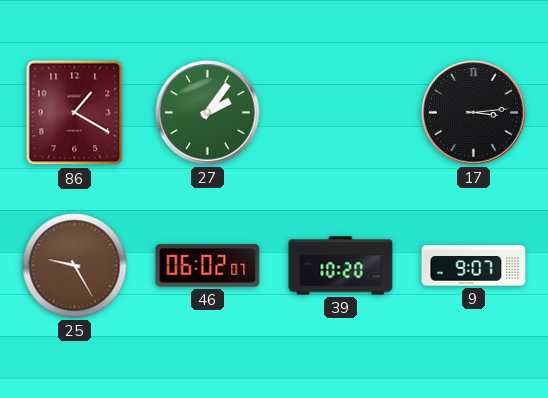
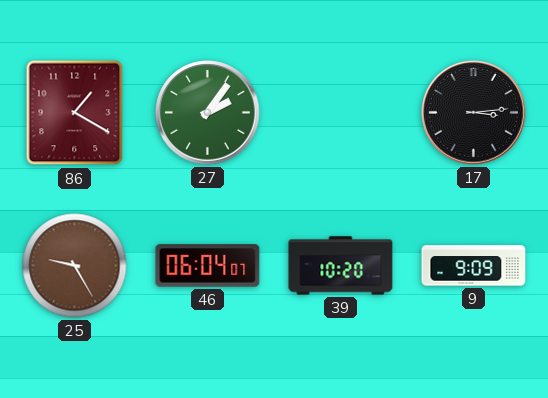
46: 06:02 -> 06:04 (208, 266)
9: 9:07 -> 9:09 (474, 266)
